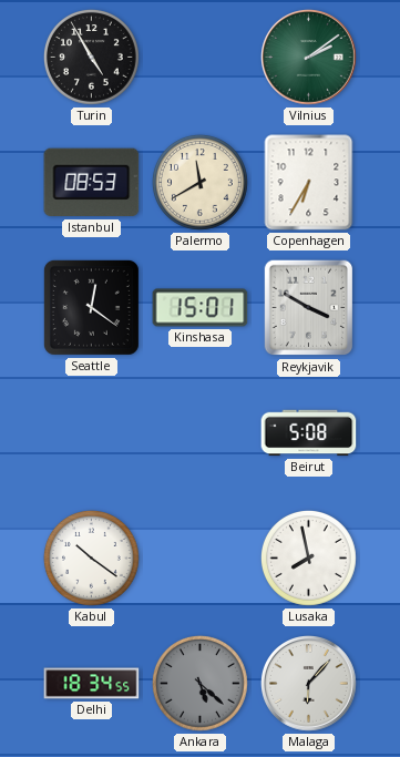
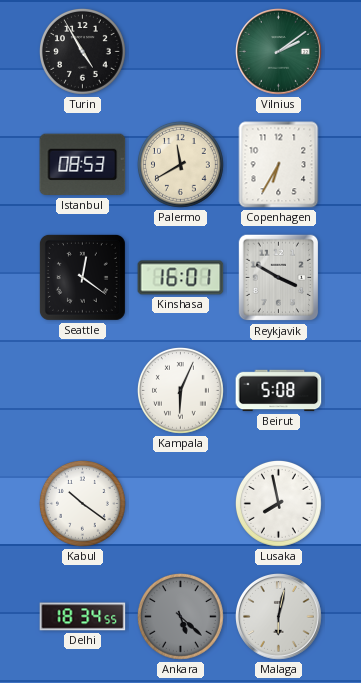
Kinshasa: 15:01 -> 16:01 (181, 278)
Kampala: none -> 6:04 (180, 390)
Malaga: 6:07 -> 6:02 (279, 617)
